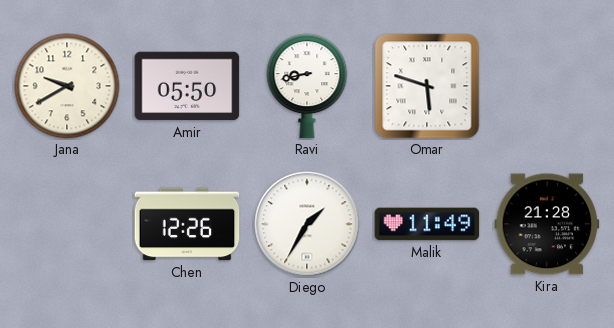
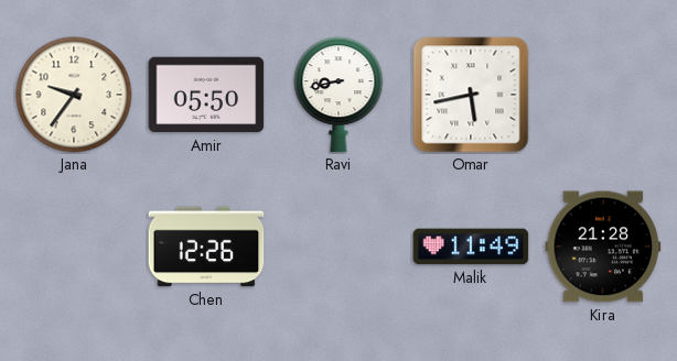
Jana: 9:40 -> 9:36 (74, 95)
Omar: 5:48 -> 5:43 (471, 95)
Diego: 1:35 -> none (307, 224)
